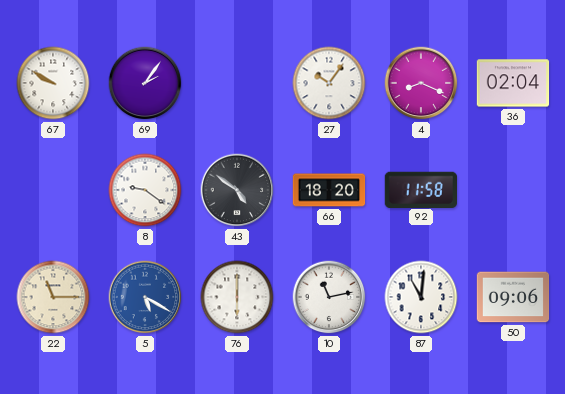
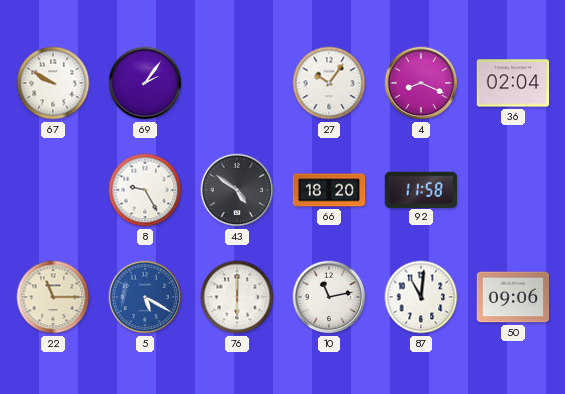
8: 9:21 -> 9:25 (145, 190)
